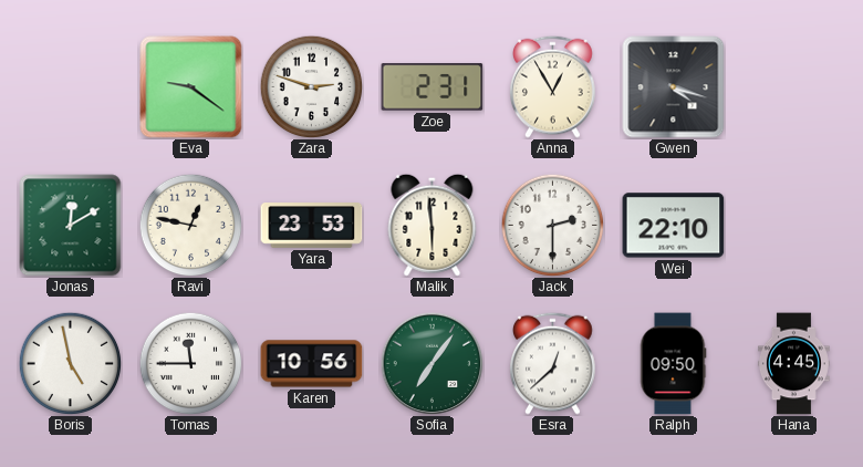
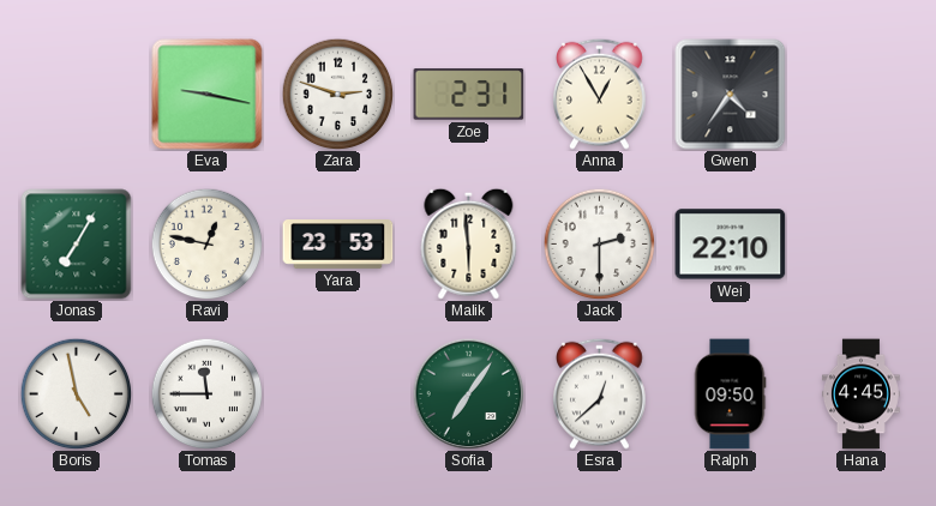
Eva: 9:21 -> 9:17 (208, 95)
Gwen: 4:18 -> 4:36 (731, 95)
Jonas: 12:10 -> 7:05 (77, 245)
Karen: 10:56 -> none (312, 364)
